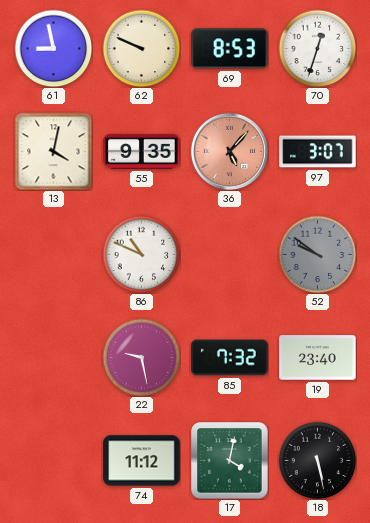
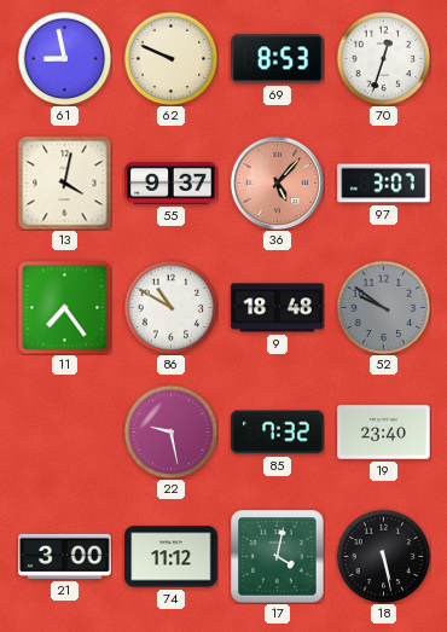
55: 9:35 -> 9:37 (172, 182)
11: none -> 7:24 (64, 307)
86: 10:49 -> 10:50 (170, 307)
9: none -> 18:48 (278, 308)
21: none -> 3:00 (65, 556)
